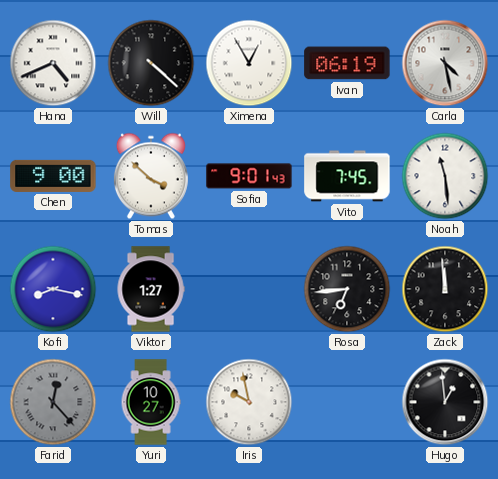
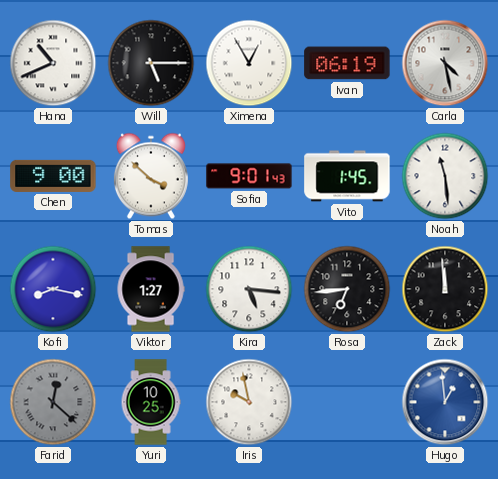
Hana: 4:41 -> 10:41 (53, 63)
Will: 4:22 -> 5:15 (151, 63)
Vito: 7:45 -> 1:45 (347, 176)
Kira: none -> 5:16 (249, 289)
Farid: 12:23 -> 12:22 (53, 402)
Yuri: 10:27 -> 10:25 (151, 402)
Hugo dial: black -> blue (445, 402)
